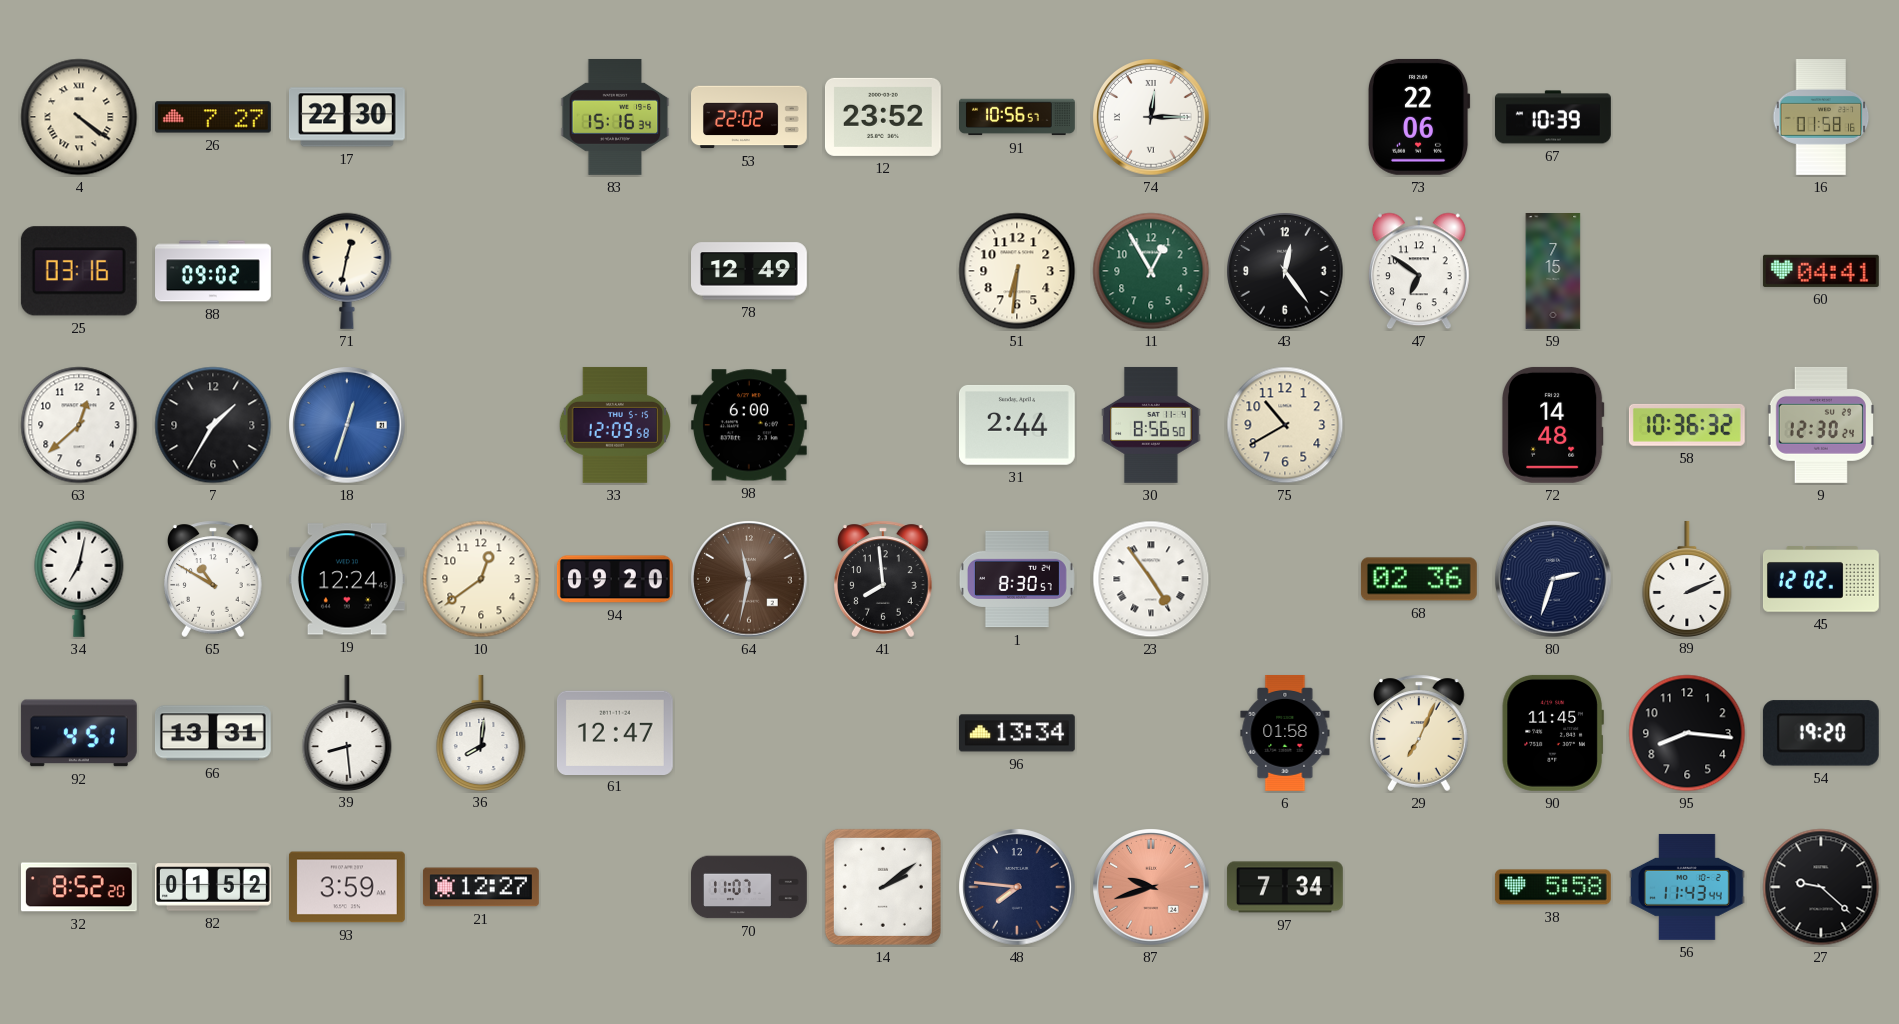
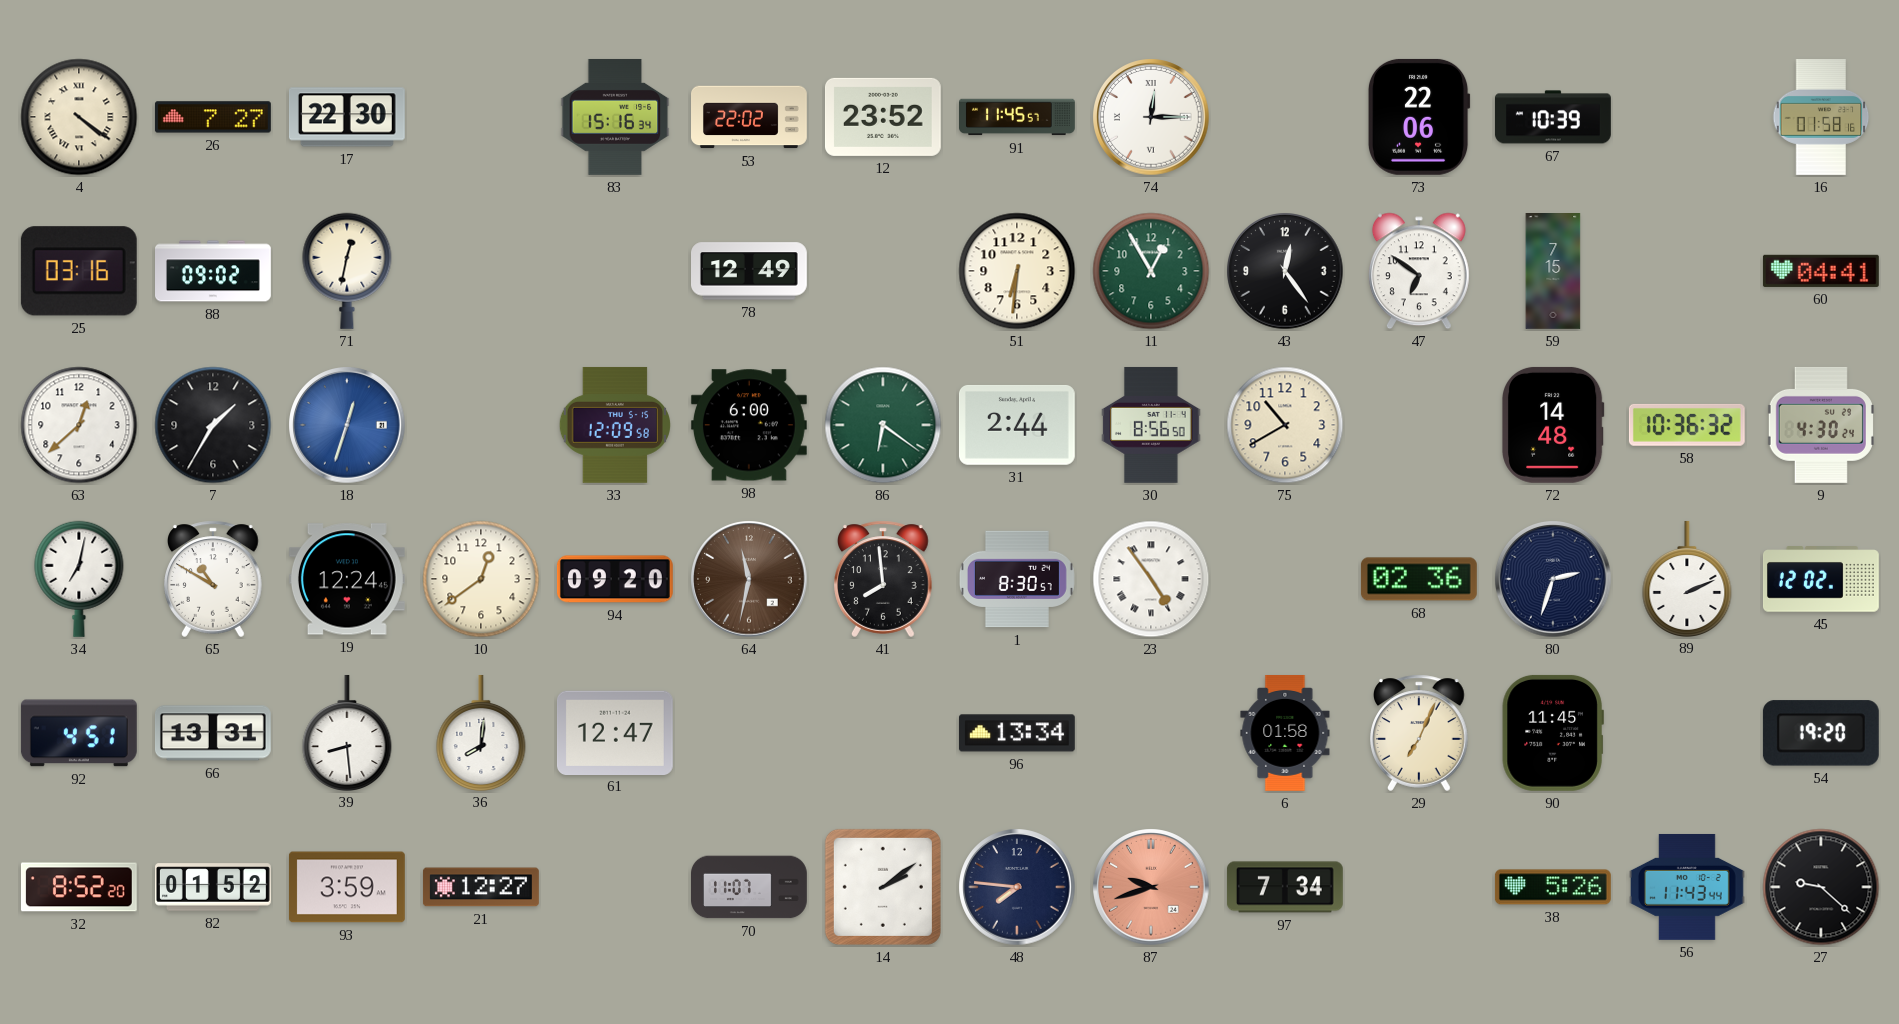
91: 10:56 -> 11:45 (1018, 117)
86: none -> 6:21 (883, 425)
9: 12:30 -> 4:30 (1821, 425)
95: 8:16 -> none (1687, 733)
38: 5:58 -> 5:26 (1553, 887)
